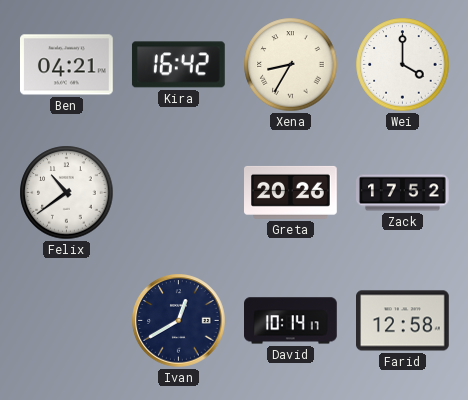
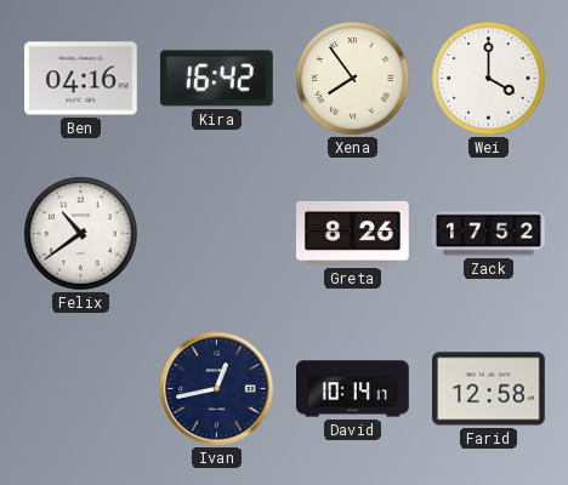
Ben: 04:21 -> 04:16 (81, 79)
Xena: 8:35 -> 7:54 (353, 79)
Greta: 20:26 -> 8:26 (353, 233)
Ivan: 12:40 -> 12:43 (217, 389)
